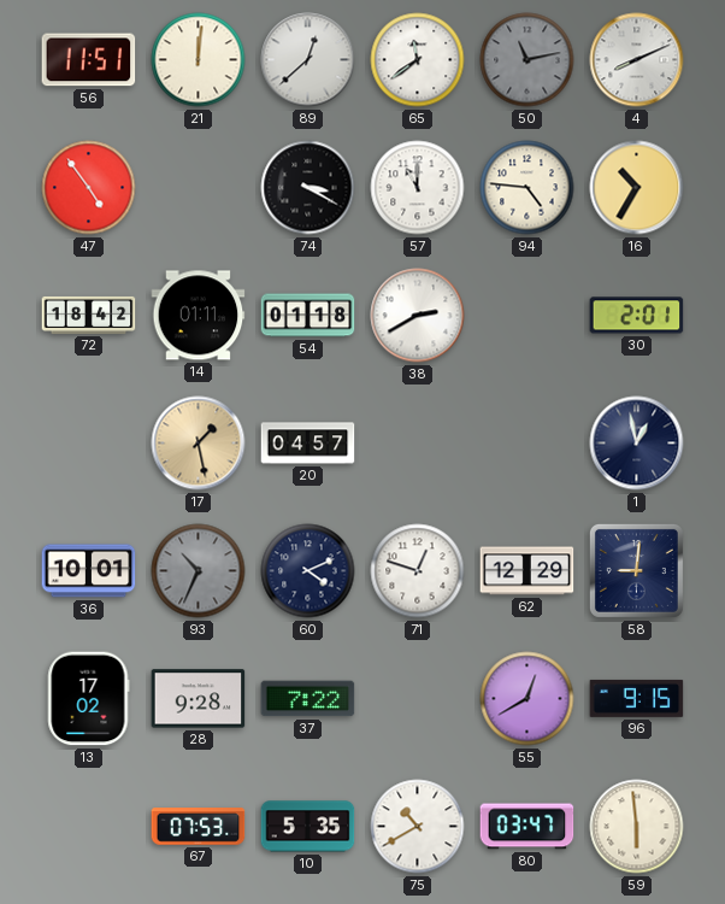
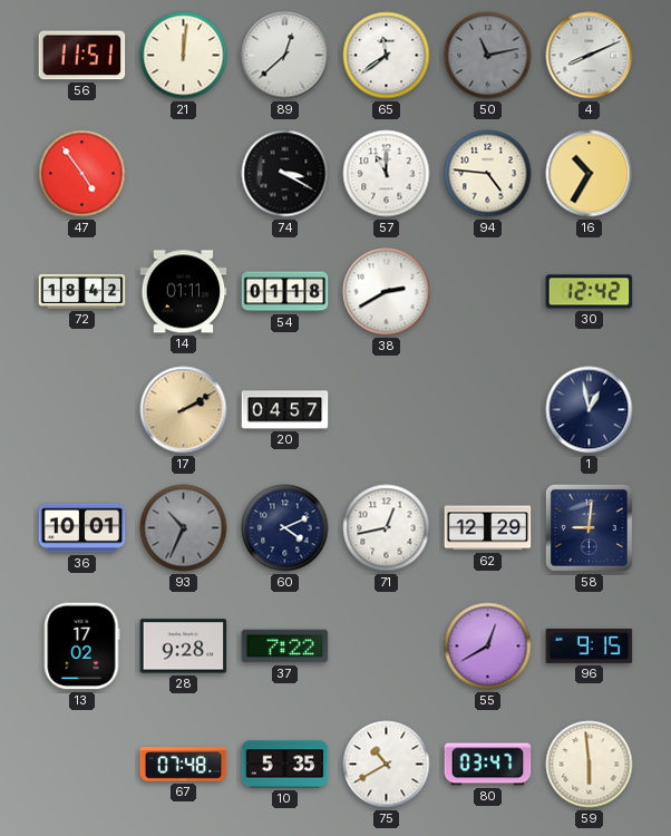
30: 2:01 -> 12:42 (590, 292)
17: 1:28 -> 2:10 (184, 410)
71: 12:48 -> 12:43 (387, 528)
67: 07:53 -> 07:48 (184, 765)
